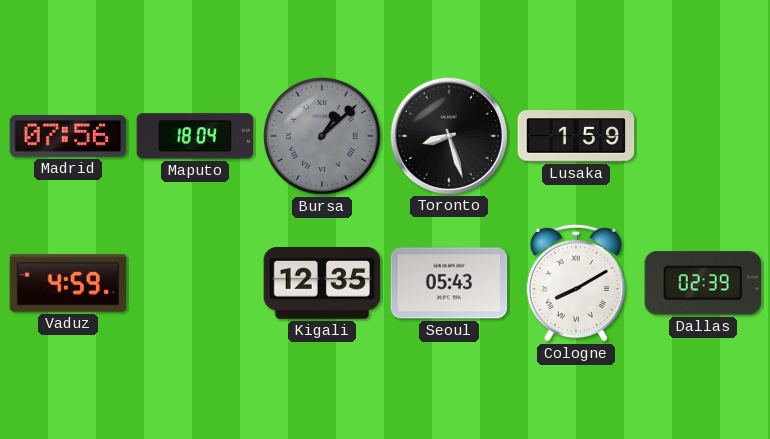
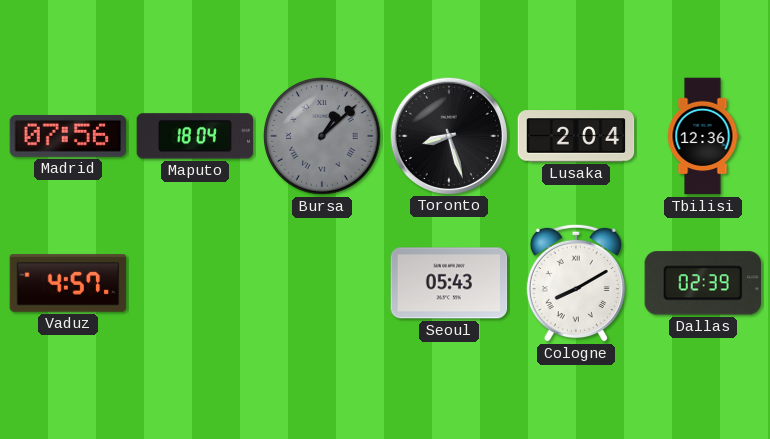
Lusaka: 1:59 -> 2:04 (576, 136)
Tbilisi: none -> 12:36 (703, 136)
Vaduz: 4:59 -> 4:57 (68, 283)
Kigali: 12:35 -> none (322, 284)
